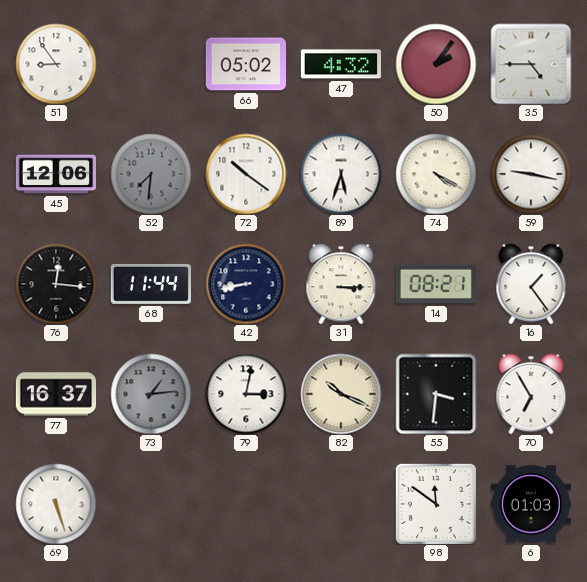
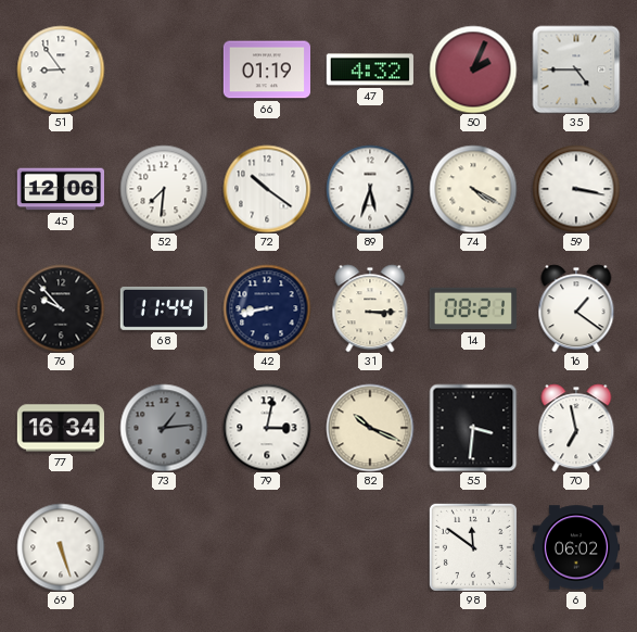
66: 05:02 -> 01:19 (266, 69)
50: 2:06 -> 2:04 (473, 69)
52 dial: grey -> white (164, 189)
59: 9:17 -> 3:17 (576, 189)
76: 12:16 -> 9:53 (61, 308)
16: 1:24 -> 1:21 (576, 308)
77: 16:37 -> 16:34 (60, 428)
70: 6:55 -> 6:58 (576, 428)
6: 01:03 -> 06:02 (575, 547)
